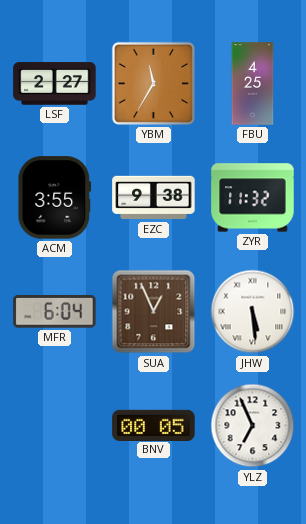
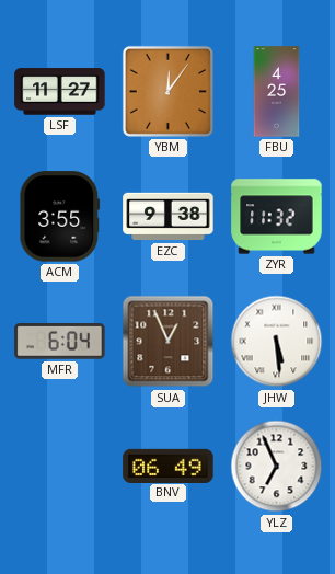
LSF: 2:27 -> 11:27 (60, 92)
YBM: 11:35 -> 12:06 (168, 91)
BNV: 00:05 -> 06:49 (169, 466)
